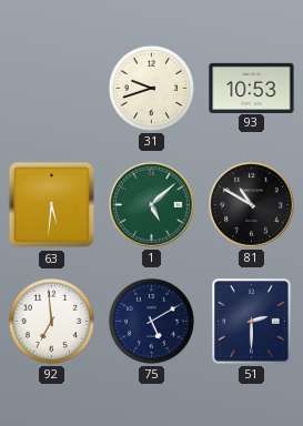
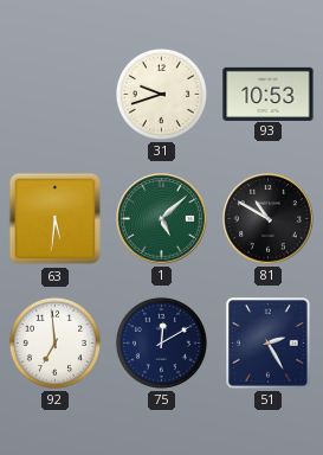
75: 5:10 -> 12:10 (161, 342)
51: 2:30 -> 2:25 (269, 344)
